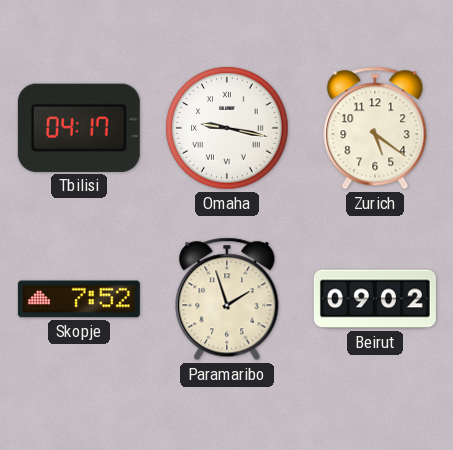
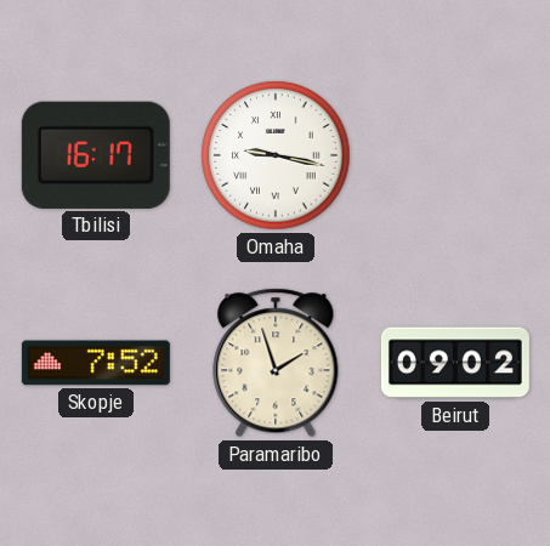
Tbilisi: 04:17 -> 16:17 (96, 155)
Zurich: 5:21 -> none (375, 128)
